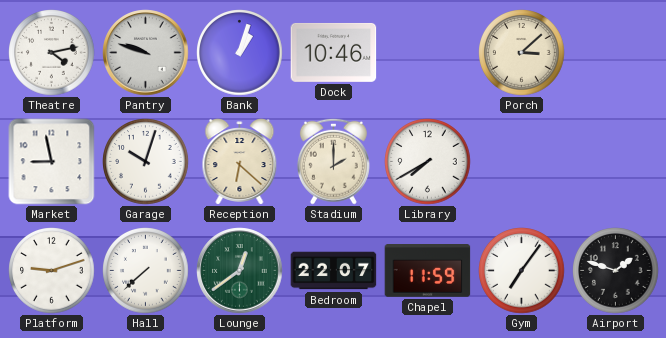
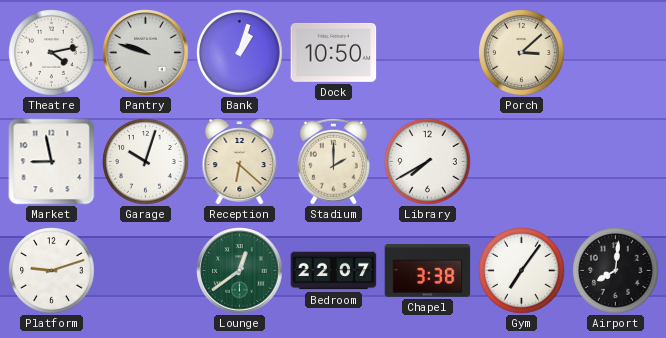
Dock: 10:46 -> 10:50 (334, 52)
Hall: 7:38 -> none (146, 271)
Chapel: 11:59 -> 3:38 (428, 271)
Airport: 1:48 -> 8:01 (616, 271)
